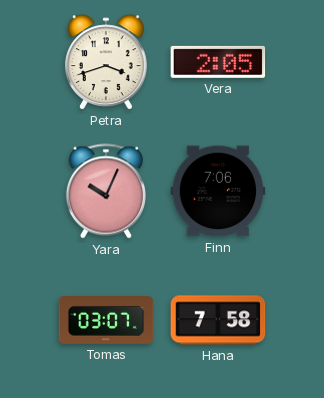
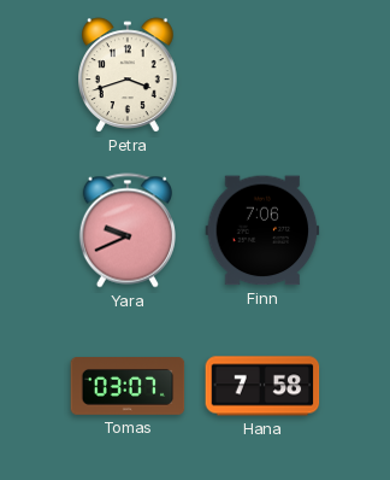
Vera: 2:05 -> none (218, 62)
Yara: 10:04 -> 9:41 (128, 230)
